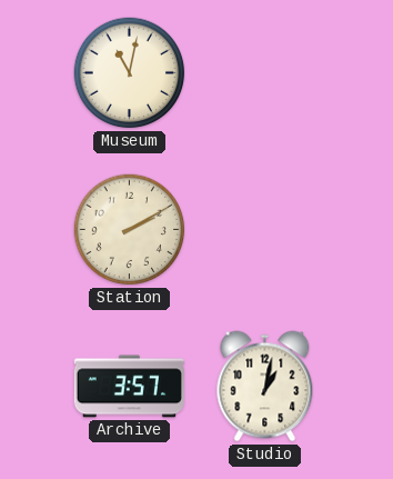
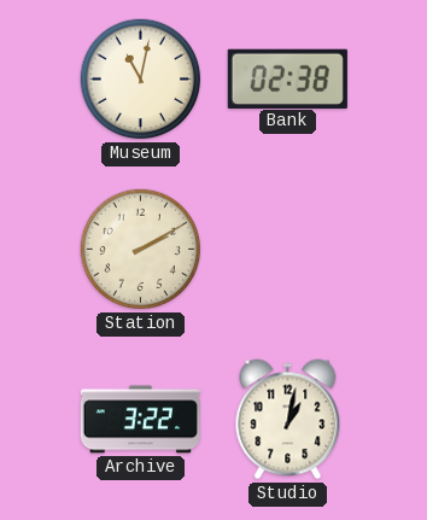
Bank: none -> 02:38 (287, 78)
Archive: 3:57 -> 3:22 (140, 420)
